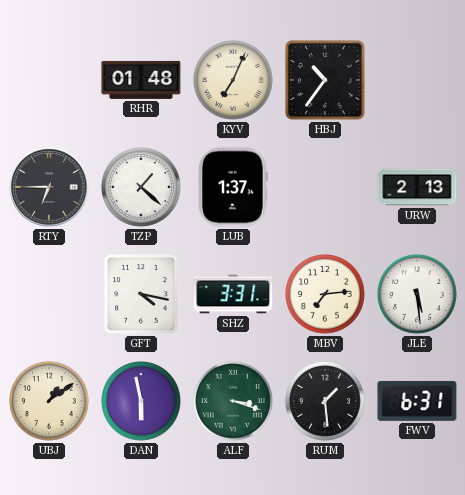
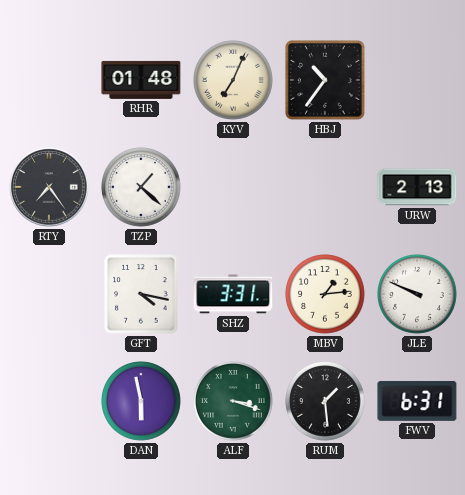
RTY: 6:45 -> 7:24 (49, 187)
LUB: 1:37 -> none (233, 187)
MBV: 7:14 -> 1:14 (326, 295)
JLE: 5:29 -> 9:49 (418, 295)
UBJ: 1:09 -> none (50, 402)
